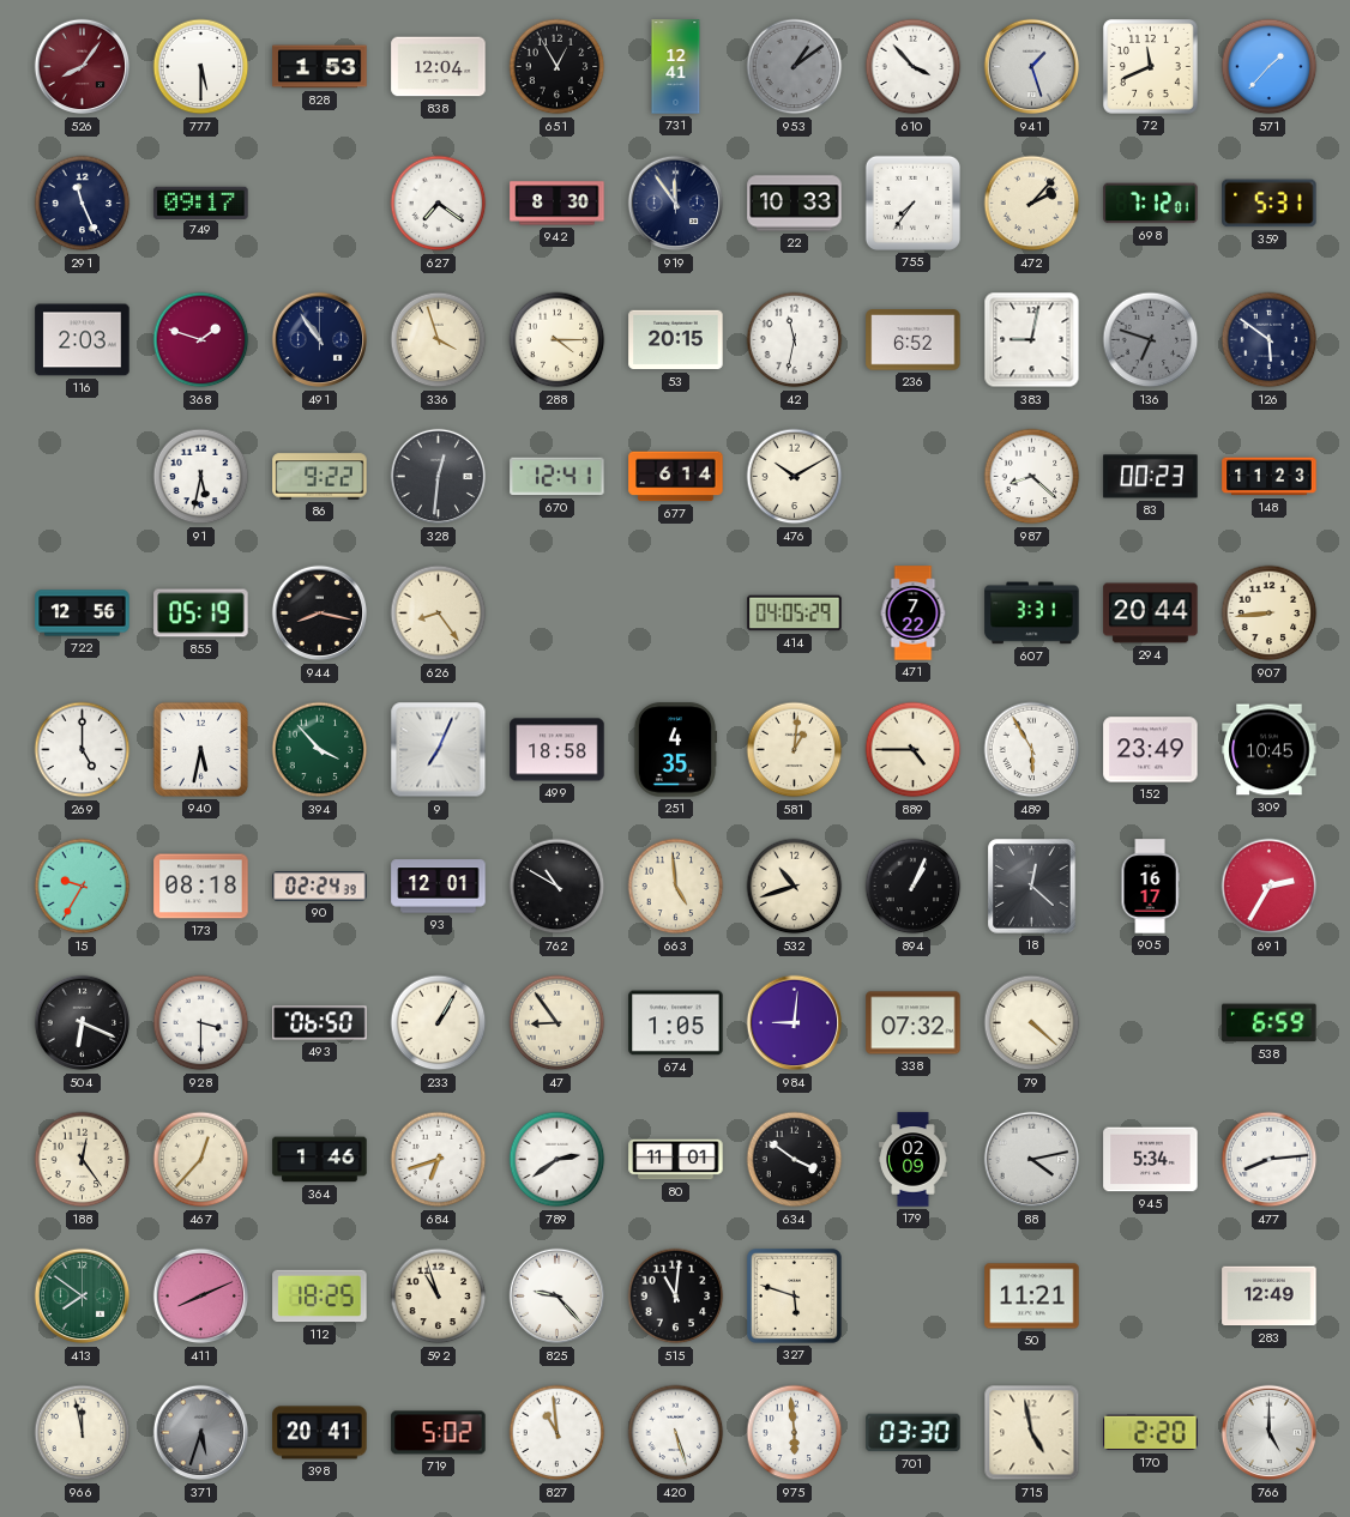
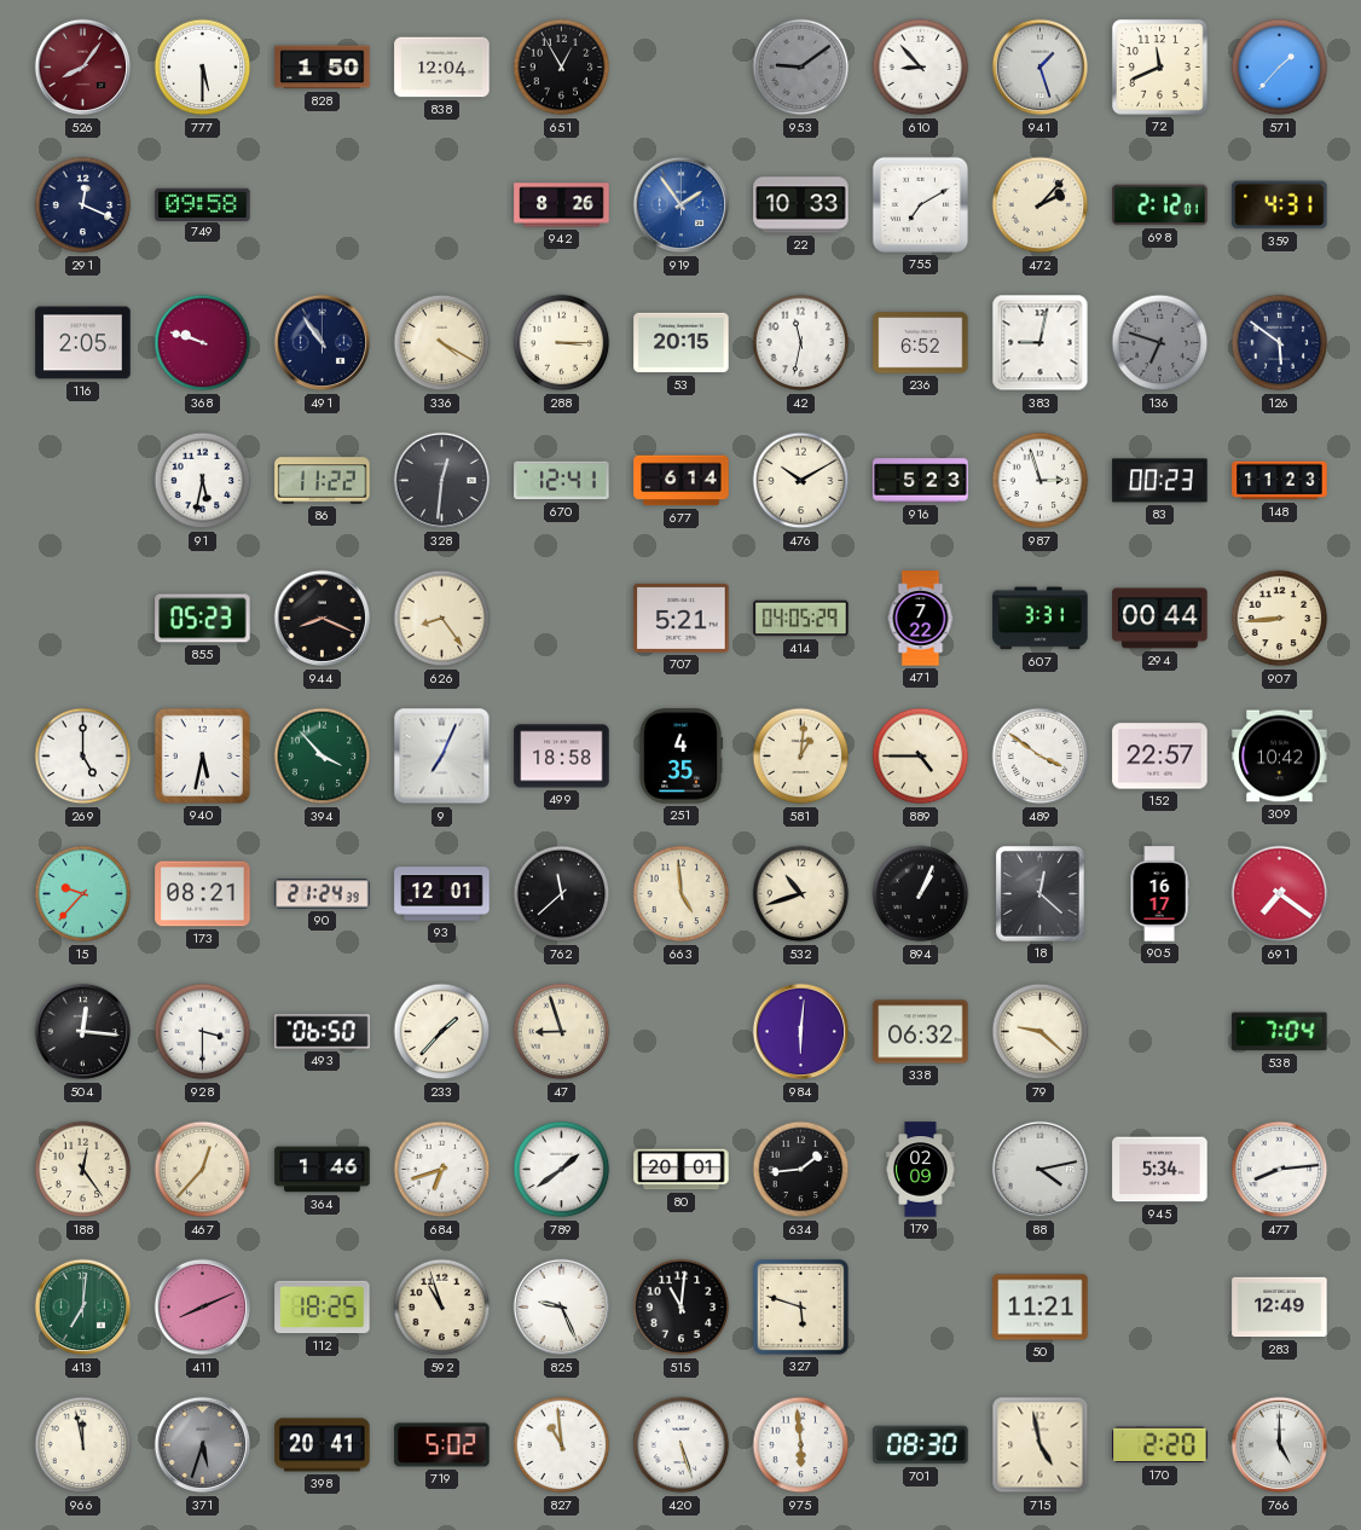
828: 1:53 -> 1:50 (323, 68)
731: 12:41 -> none (676, 67)
953: 1:09 -> 9:09 (801, 68)
610: 3:53 -> 8:53 (921, 68)
291: 11:26 -> 12:19 (83, 205)
749: 09:17 -> 09:58 (203, 204)
627: 7:21 -> none (439, 204)
942: 8:30 -> 8:26 (562, 205)
919: 11:54 -> 1:54 (682, 205)
919 dial: navy -> blue (682, 205)
755: 7:36 -> 7:10 (920, 204)
698: 7:12 -> 2:12 (1160, 205)
359: 5:31 -> 4:31 (1280, 205)
116: 2:03 -> 2:05 (83, 343)
368: 1:48 -> 9:48 (203, 343)
336: 3:57 -> 4:20 (442, 343)
288: 4:15 -> 3:15 (562, 343)
86: 9:22 -> 11:22 (323, 481)
916: none -> 5:23 (921, 481)
987: 8:22 -> 2:57 (1041, 481)
722: 12:56 -> none (83, 614)
855: 05:19 -> 05:23 (203, 619)
944: 8:17 -> 8:19 (323, 619)
707: none -> 5:21 (682, 618)
294: 20:44 -> 00:44 (1160, 619)
489: 5:55 -> 3:51 (1041, 757)
152: 23:49 -> 22:57 (1160, 757)
309: 10:45 -> 10:42 (1280, 757)
15: 9:35 -> 9:37 (83, 894)
173: 08:18 -> 08:21 (203, 894)
90: 02:24 -> 21:24 (323, 894)
762: 10:50 -> 11:38 (562, 894)
691: 2:35 -> 7:21 (1280, 894)
504: 6:19 -> 12:16 (83, 1032)
233: 1:05 -> 1:37 (442, 1032)
47: 8:54 -> 8:57 (562, 1032)
674: 1:05 -> none (676, 1023)
984: 9:01 -> 6:01 (801, 1032)
338: 07:32 -> 06:32 (921, 1032)
79: 4:22 -> 9:22 (1041, 1032)
538: 6:59 -> 7:04 (1280, 1032)
789: 2:39 -> 1:39 (562, 1170)
80: 11:01 -> 20:01 (682, 1170)
634: 3:51 -> 1:44 (801, 1170)
413: 7:51 -> 7:01 (83, 1308)
825: 9:23 -> 9:26 (562, 1308)
701: 03:30 -> 08:30 (921, 1445)
